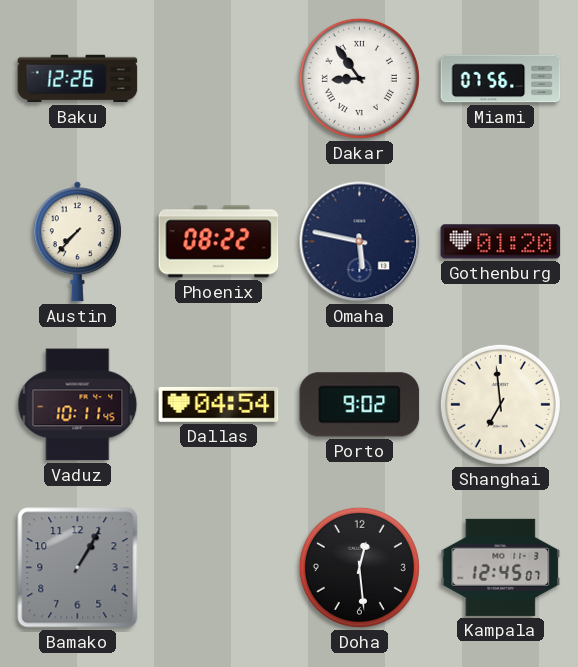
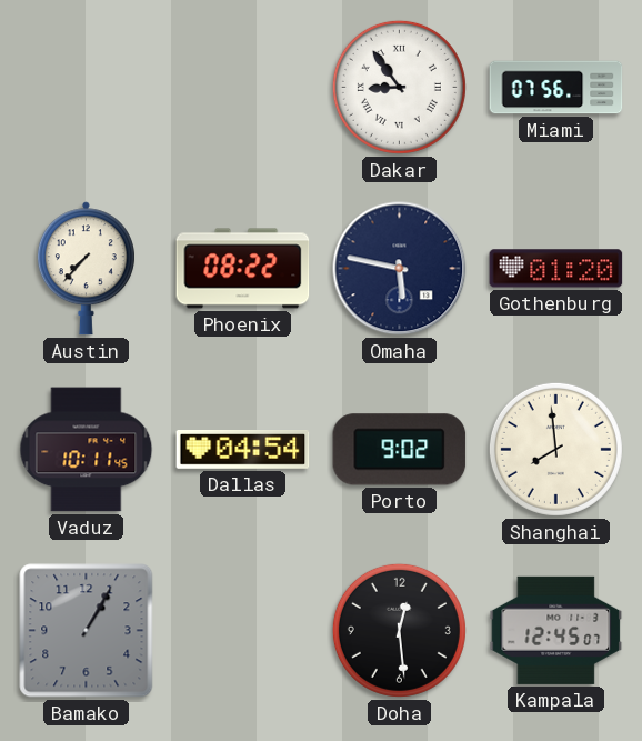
Baku: 12:26 -> none (78, 79)
Shanghai: 6:59 -> 7:59 (555, 449)
